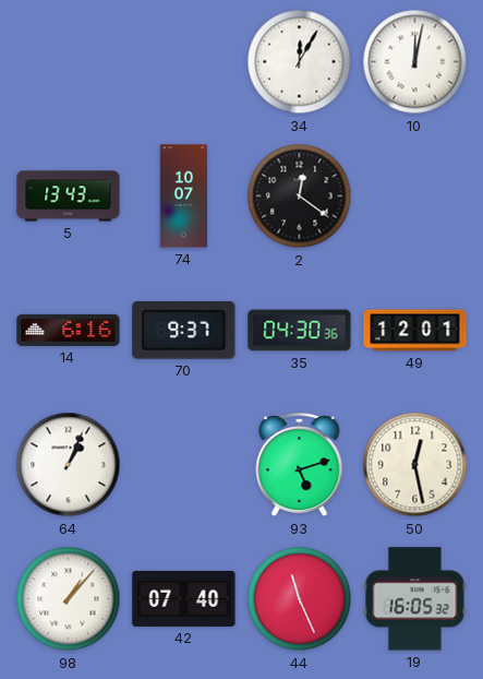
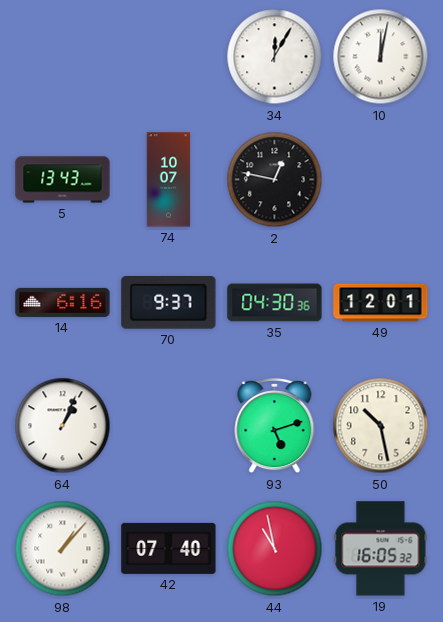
2: 12:21 -> 12:47 (275, 180)
50: 12:28 -> 10:28 (381, 426)
44: 11:26 -> 10:58 (275, 549)
